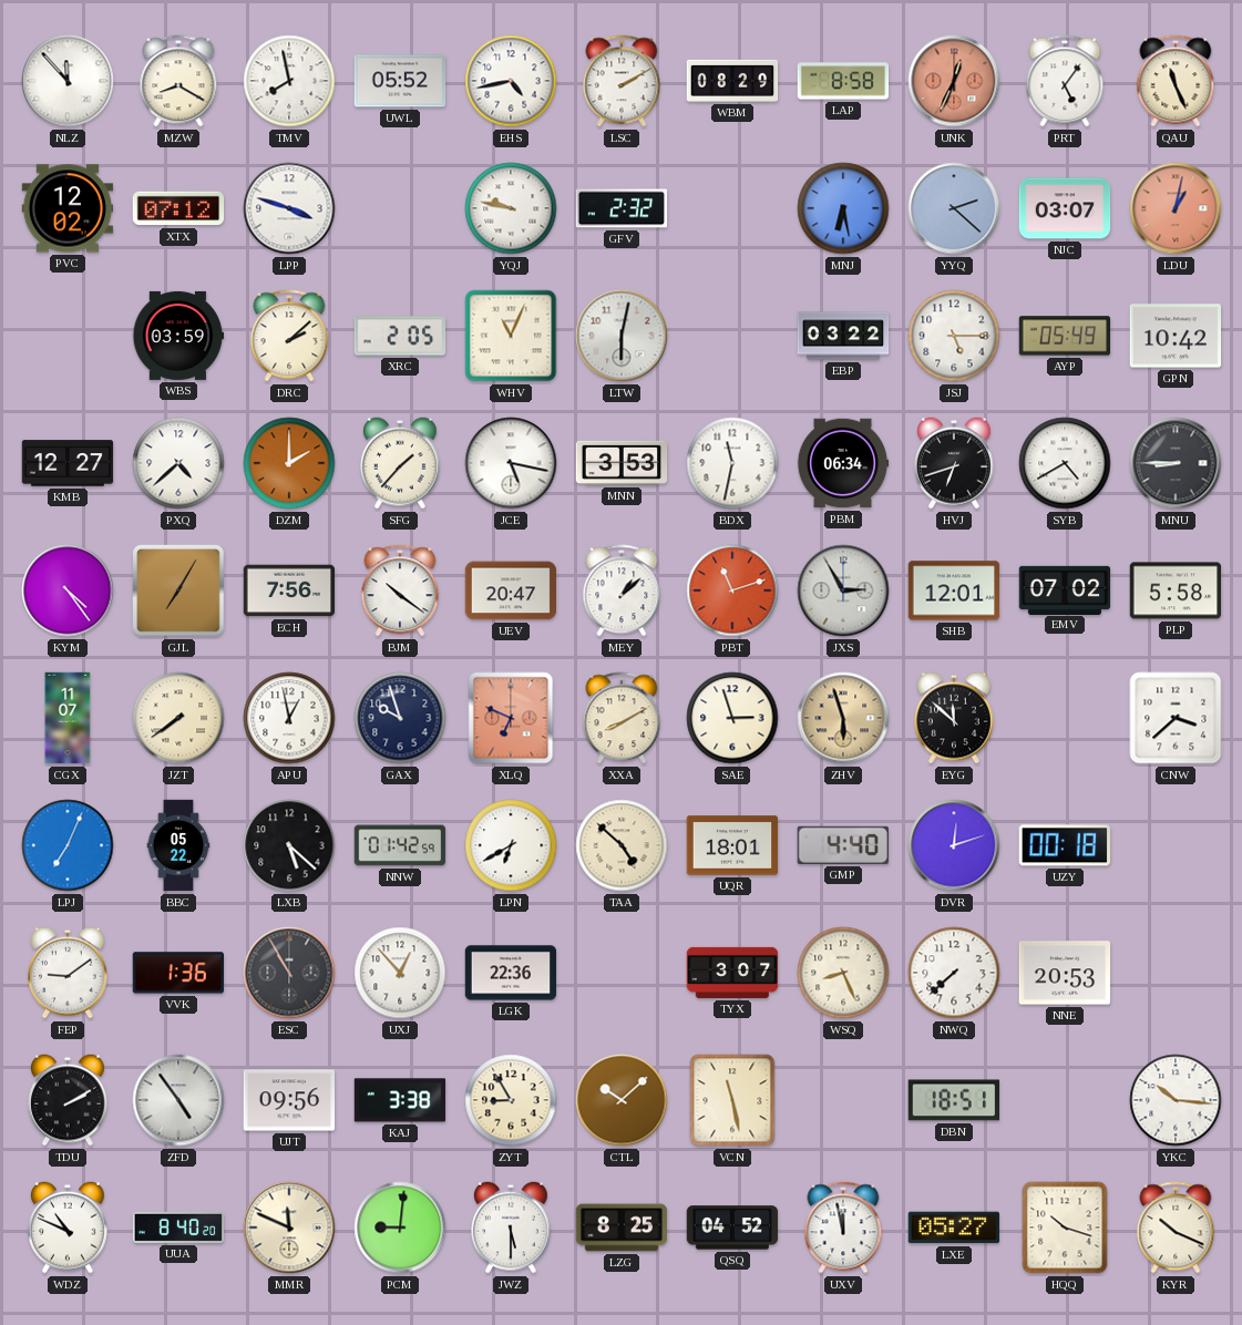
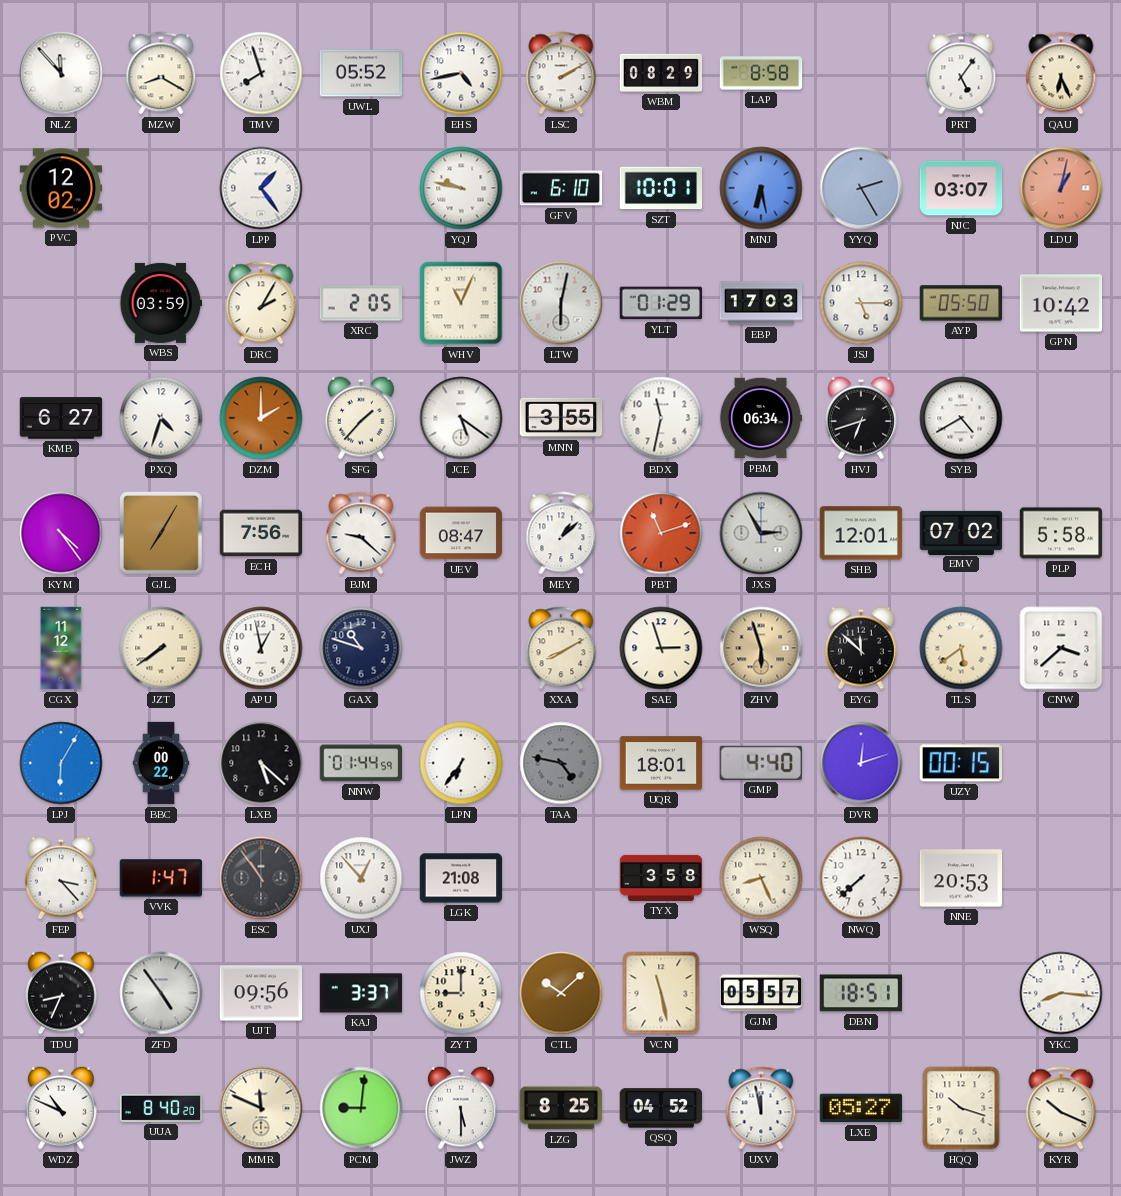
TMV: 7:58 -> 7:57 (261, 73)
UNK: 12:34 -> none (954, 81)
QAU: 11:26 -> 6:26 (1061, 73)
XTX: 07:12 -> none (178, 208)
LPP: 3:48 -> 1:24 (261, 188)
GFV: 2:32 -> 6:10 (561, 188)
SZT: none -> 10:01 (661, 188)
YYQ: 2:22 -> 2:25 (861, 188)
DRC: 2:08 -> 2:05 (261, 303)
YLT: none -> 01:29 (660, 303)
EBP: 03:22 -> 17:03 (761, 303)
AYP: 05:49 -> 05:50 (961, 303)
KMB: 12:27 -> 6:27 (61, 418)
PXQ: 4:38 -> 4:33 (161, 418)
JCE: 5:17 -> 5:21 (461, 418)
MNN: 3:53 -> 3:55 (561, 418)
MNU: 8:45 -> none (1176, 463)
BJM: 10:21 -> 9:22 (361, 533)
UEV: 20:47 -> 08:47 (461, 533)
CGX: 11:07 -> 11:12 (61, 648)
GAX: 9:57 -> 10:48 (361, 648)
XLQ: 6:49 -> none (511, 718)
TLS: none -> 5:39 (961, 648)
LPJ: 7:04 -> 6:05 (61, 763)
BBC: 05:22 -> 00:22 (161, 763)
NNW: 01:42 -> 01:44 (361, 763)
LPN: 6:40 -> 6:36 (461, 763)
TAA: 4:52 -> 4:47 (561, 763)
TAA dial: cream -> grey (561, 763)
UZY: 00:18 -> 00:15 (961, 763)
FEP: 9:09 -> 3:23 (62, 878)
VVK: 1:36 -> 1:47 (160, 878)
ESC: 10:55 -> 10:54 (261, 878)
LGK: 22:36 -> 21:08 (461, 878)
TYX: 3:07 -> 3:58 (661, 878)
TDU: 2:10 -> 8:34 (62, 993)
KAJ: 3:38 -> 3:37 (361, 993)
ZYT: 8:55 -> 9:00 (461, 993)
GJM: none -> 05:57 (761, 993)
YKC: 10:16 -> 8:16 (1061, 993)
